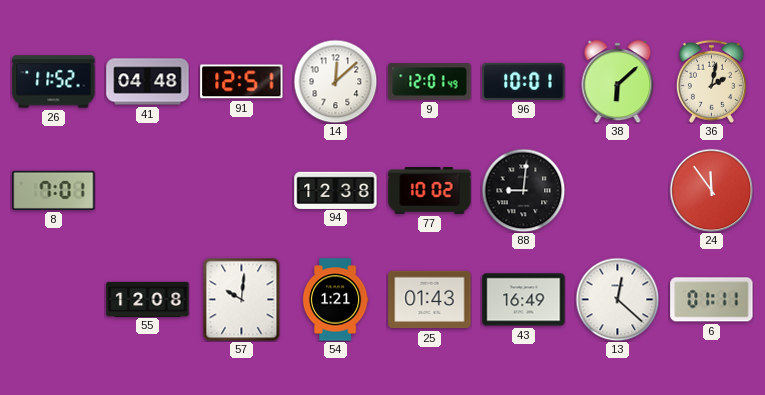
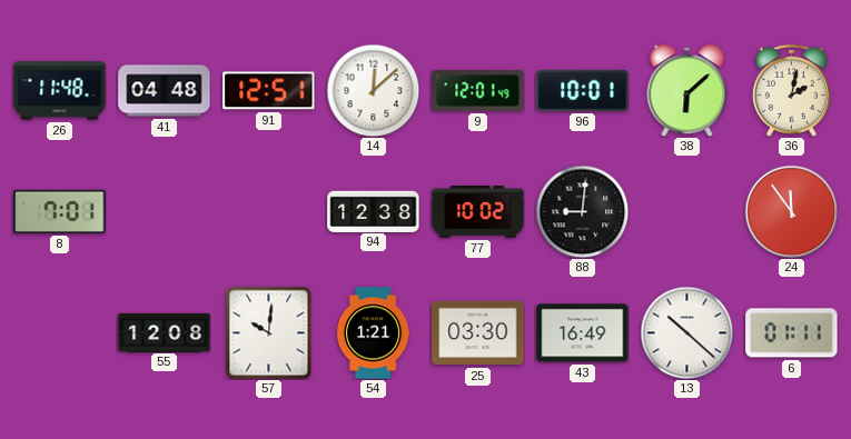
26: 11:52 -> 11:48 (60, 91)
25: 01:43 -> 03:30 (478, 333)
13: 12:22 -> 10:22 (686, 332)
